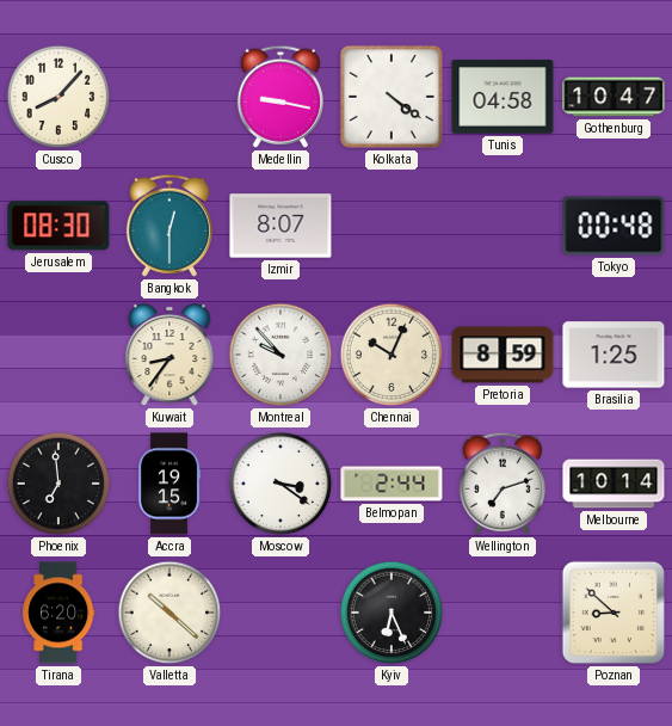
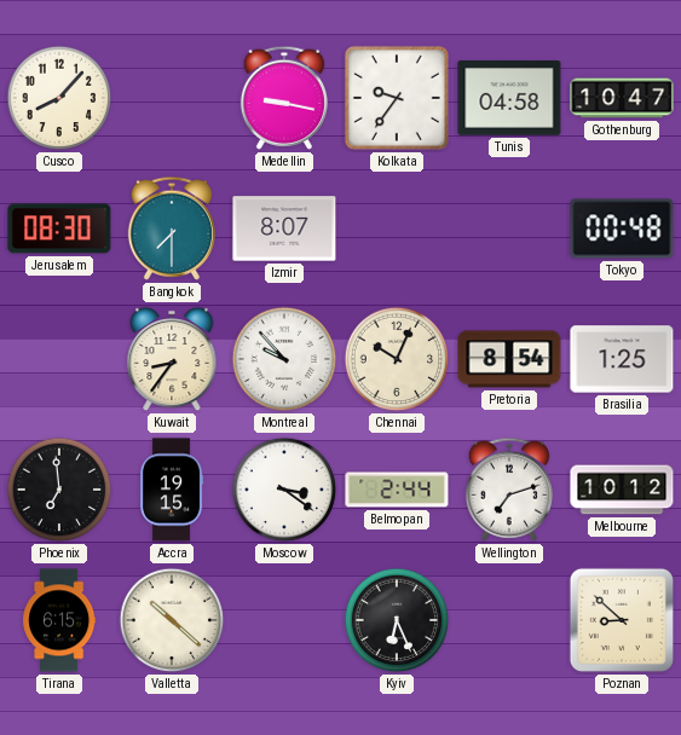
Kolkata: 4:21 -> 9:36 (397, 98)
Bangkok: 12:30 -> 7:30 (172, 228)
Pretoria: 8:59 -> 8:54 (509, 359)
Melbourne: 10:14 -> 10:12 (622, 490)
Tirana: 6:20 -> 6:15 (59, 620)
